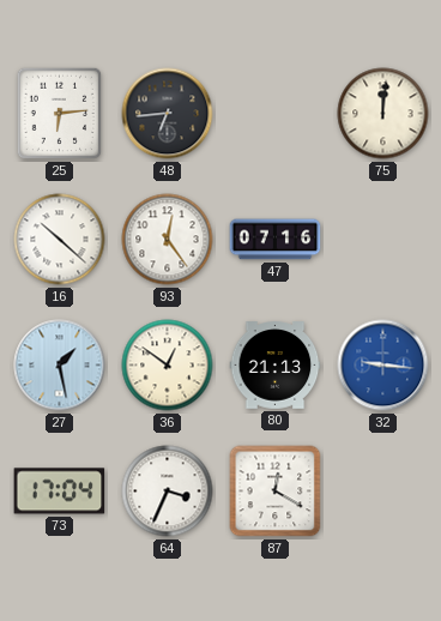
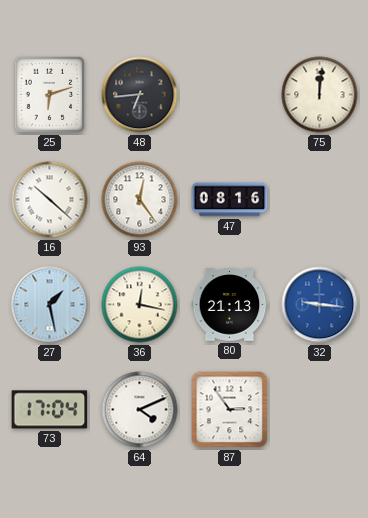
25: 6:14 -> 6:12 (50, 95)
47: 07:16 -> 08:16 (230, 200)
36: 12:51 -> 12:17 (140, 305)
64: 3:34 -> 4:11 (140, 410)
87: 12:20 -> 2:54 (230, 410)
